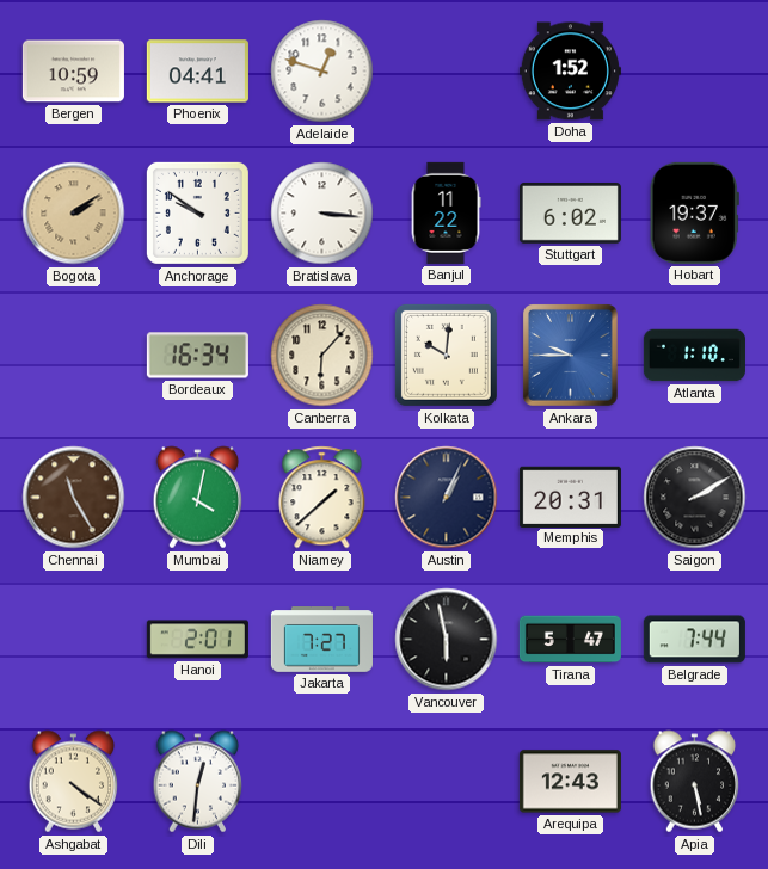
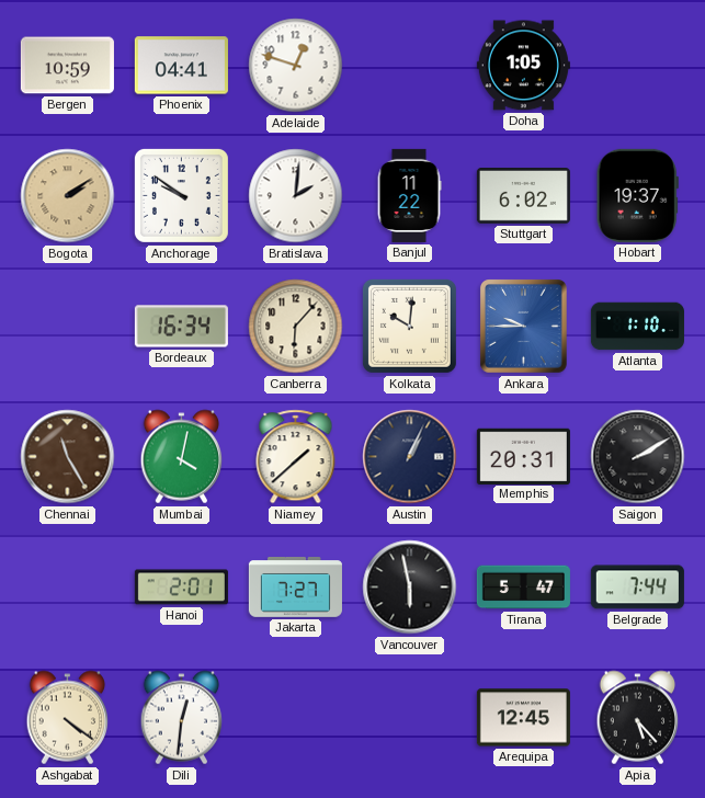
Doha: 1:52 -> 1:05 (523, 66)
Bratislava: 3:16 -> 2:01 (296, 196)
Arequipa: 12:43 -> 12:45 (523, 718)
Apia: 5:28 -> 5:23 (638, 718)
